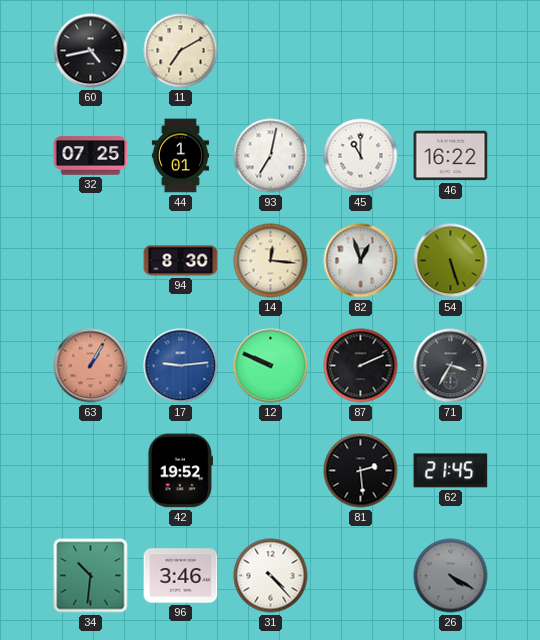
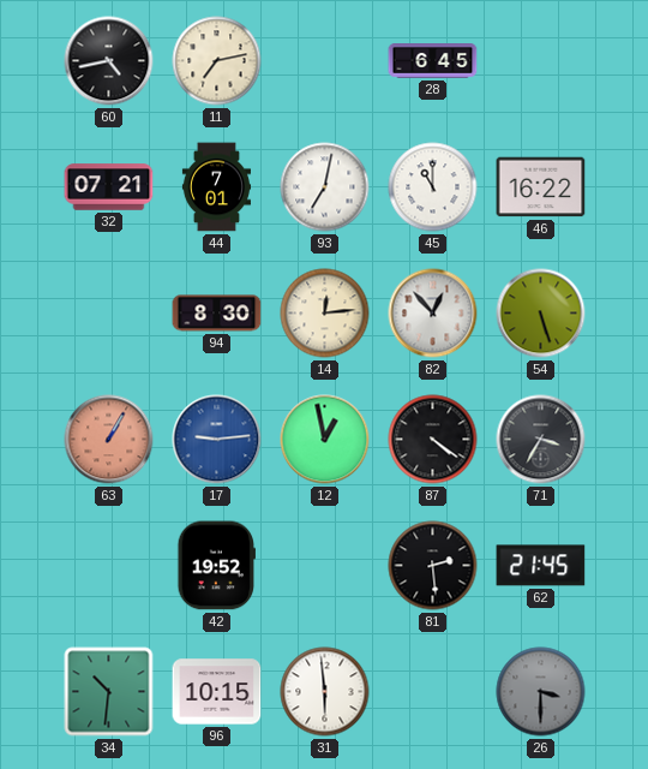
11: 7:10 -> 7:13 (217, 61)
28: none -> 6:45 (433, 61)
32: 07:25 -> 07:21 (109, 187)
44: 1:01 -> 7:01 (216, 187)
14: 12:16 -> 12:14 (325, 314)
82: 12:57 -> 12:53 (433, 314)
12: 9:49 -> 12:58 (325, 440)
87: 2:11 -> 4:21 (433, 440)
96: 3:46 -> 10:15 (217, 692)
31: 4:23 -> 5:59 (325, 692)
26: 4:20 -> 3:30 (541, 692)
